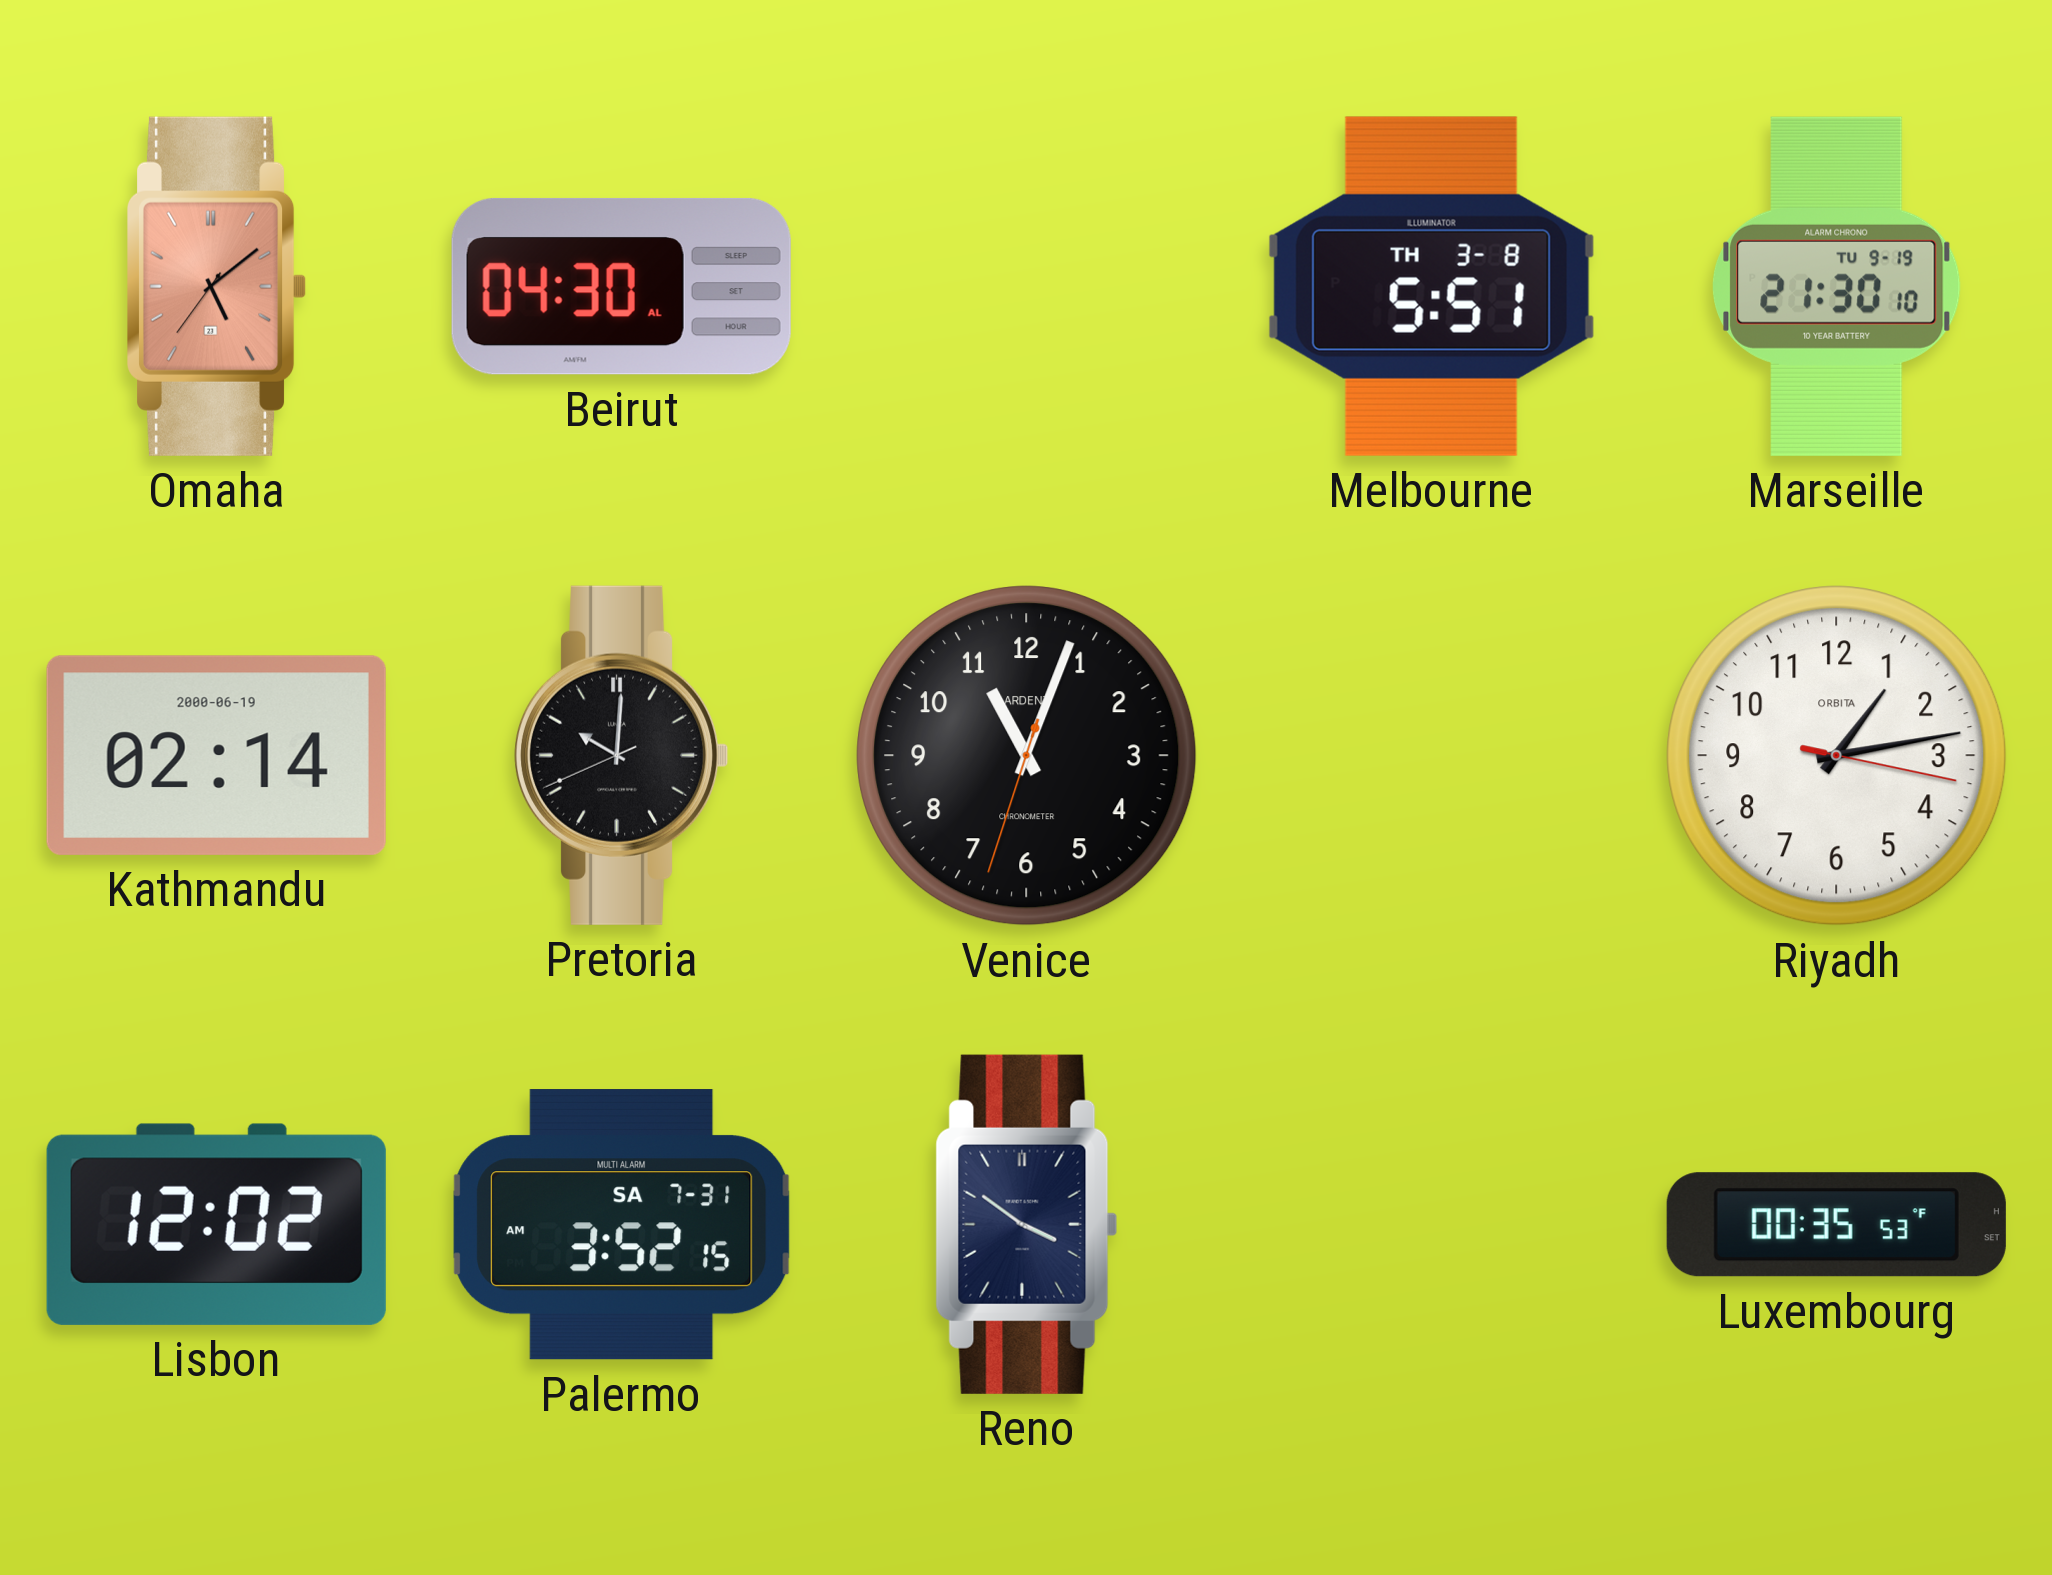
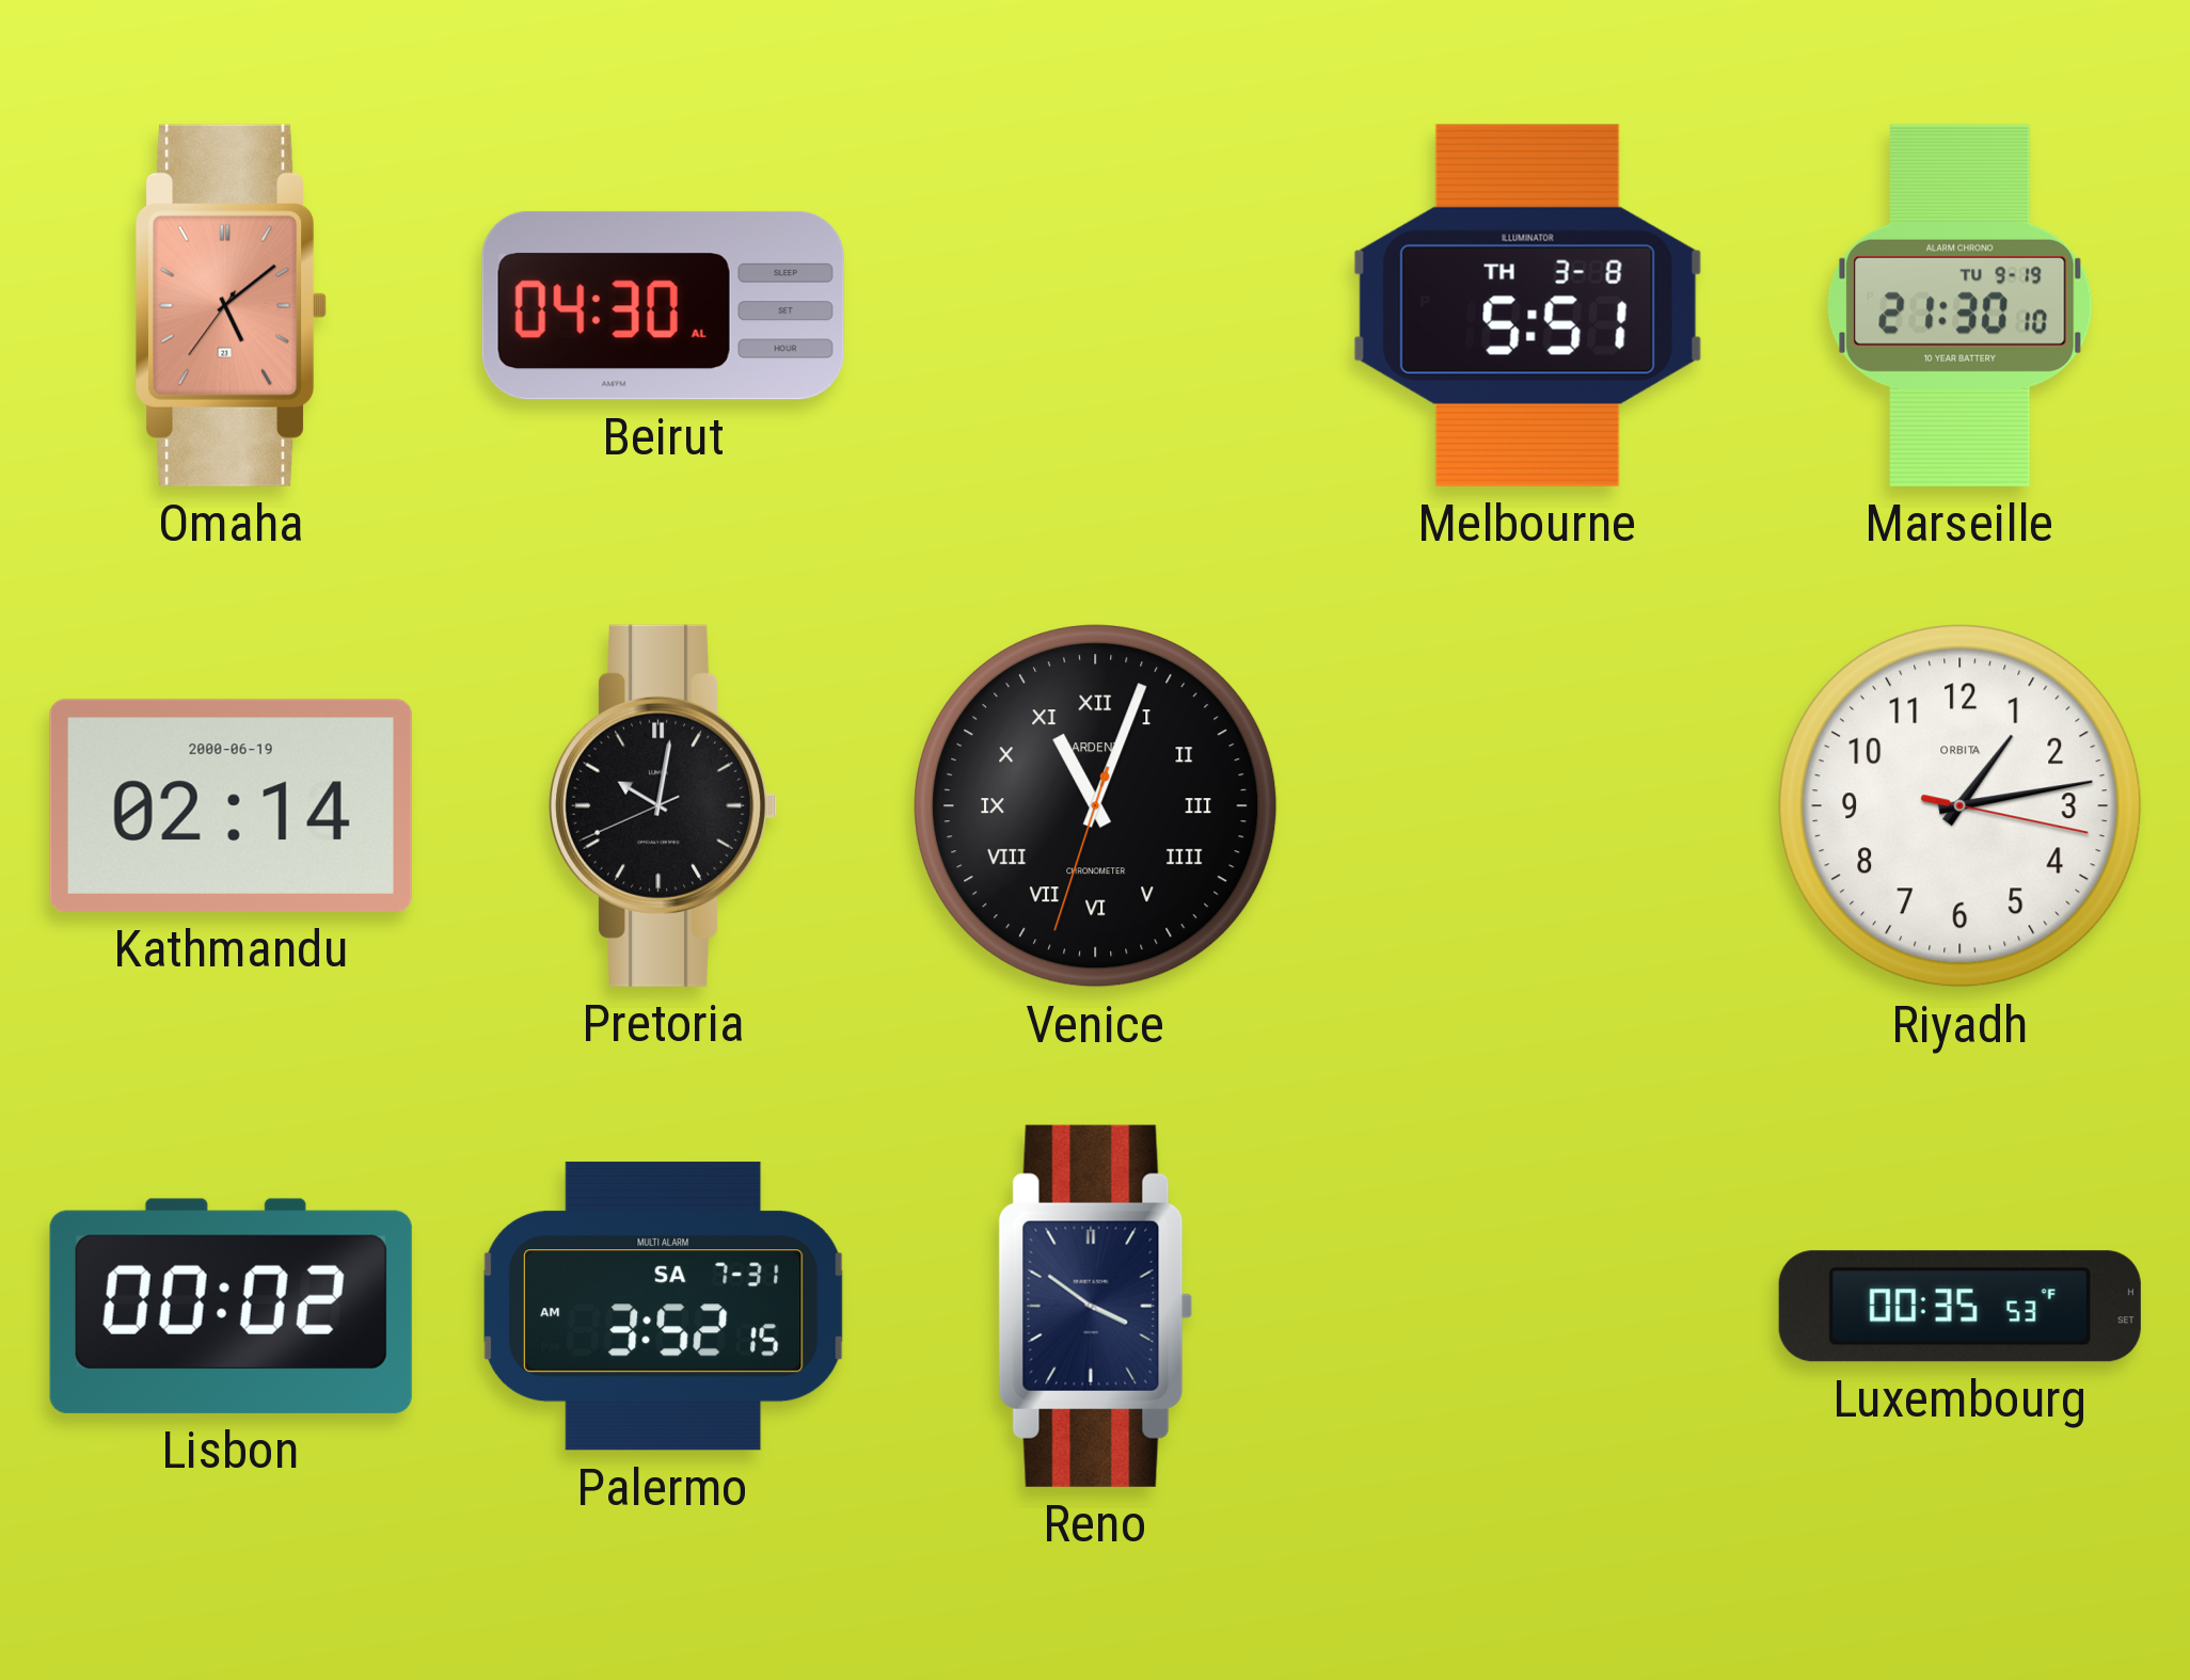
Pretoria: 10:00 -> 10:01 (664, 805)
Venice numerals: Arabic -> Roman (1096, 806)
Lisbon: 12:02 -> 00:02 (231, 1306)
